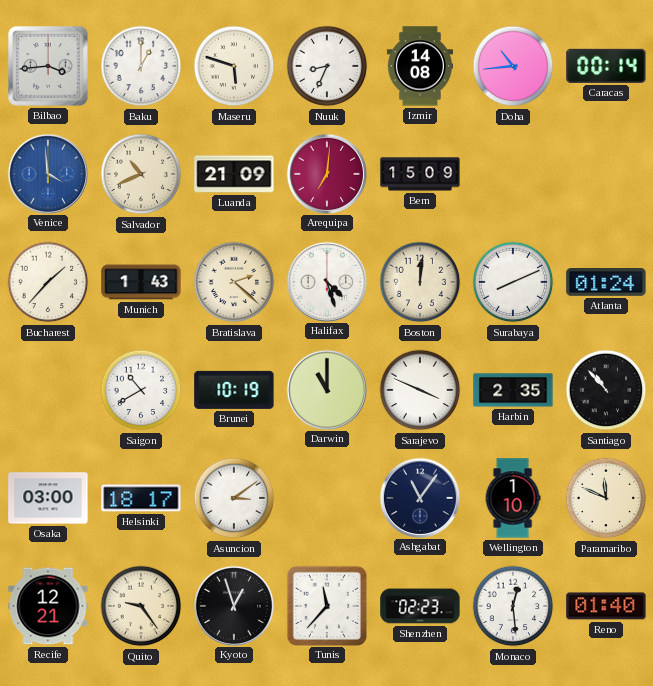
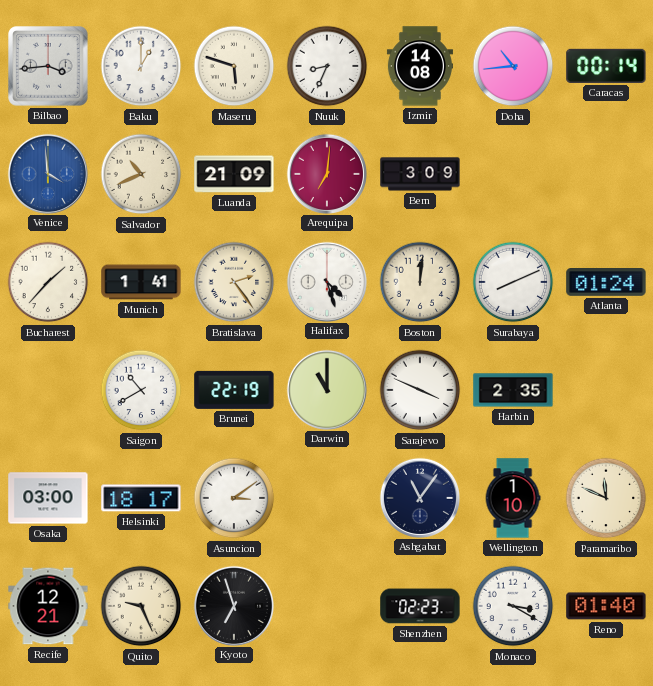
Bern: 15:09 -> 3:09 (420, 174)
Munich: 1:43 -> 1:41 (141, 282)
Bratislava: 2:22 -> 2:24 (234, 282)
Brunei: 10:19 -> 22:19 (234, 390)
Santiago: 10:53 -> none (606, 390)
Quito: 9:24 -> 9:26 (141, 606)
Kyoto: 12:57 -> 6:57 (233, 605)
Tunis: 11:37 -> none (326, 605)
Monaco: 12:29 -> 3:20 (513, 606)
